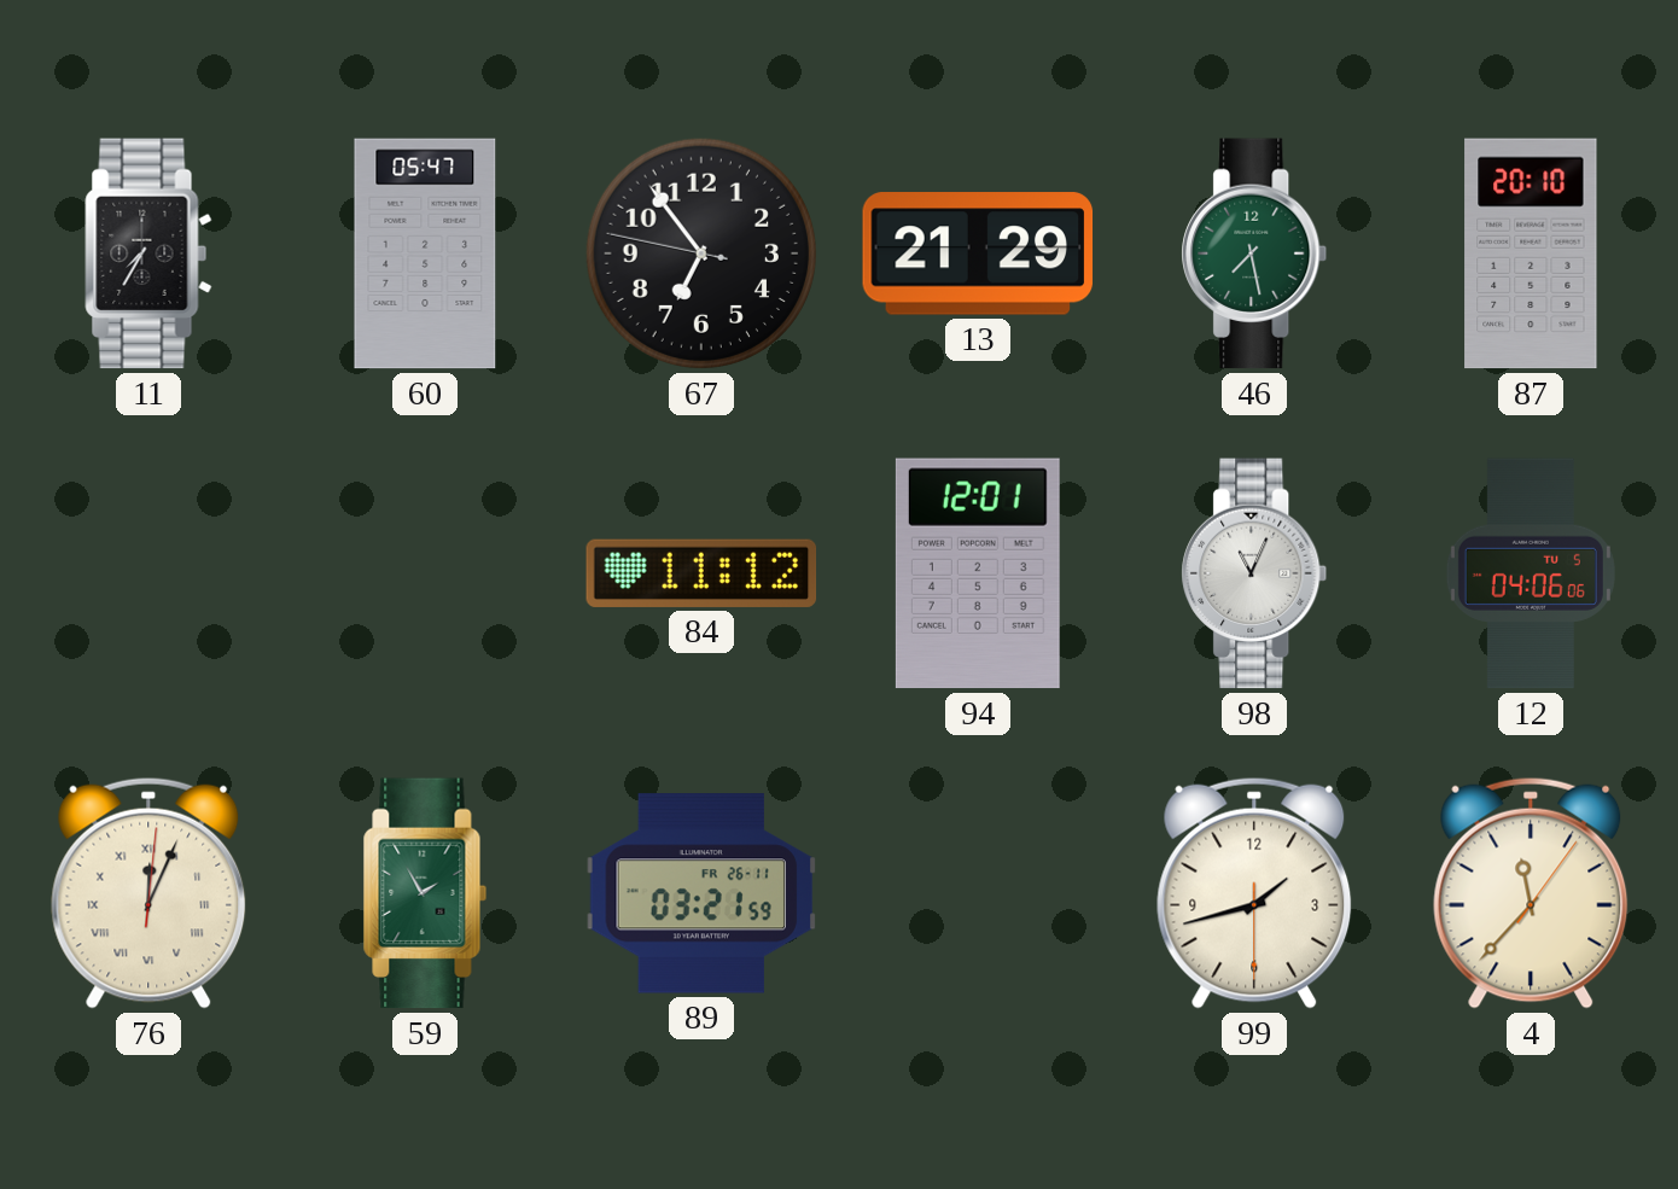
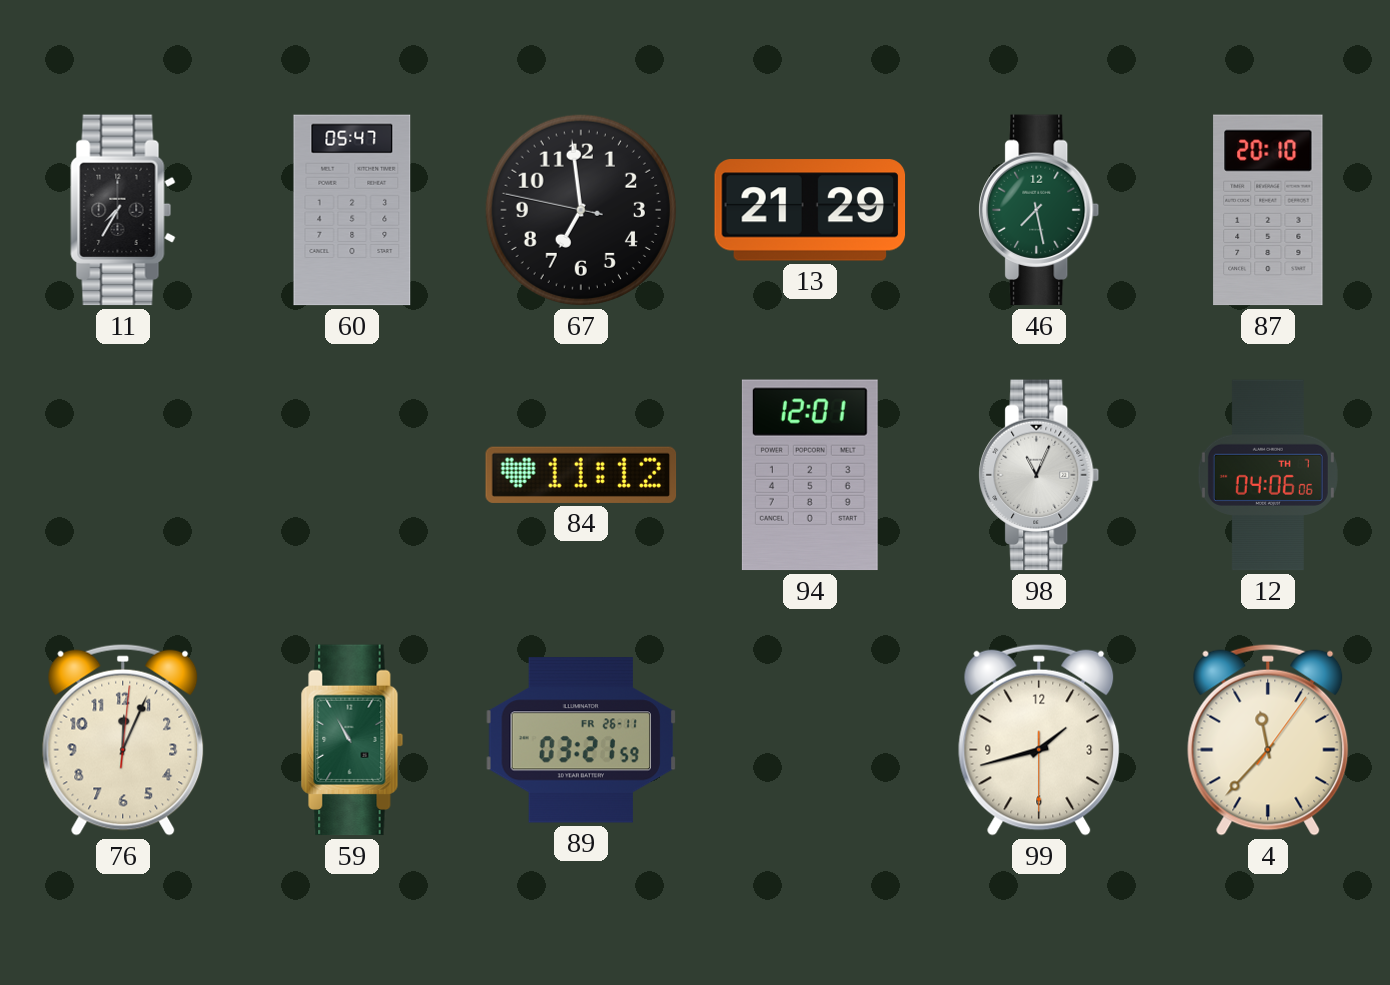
67: 6:53 -> 6:58 (581, 210)
12 date: TU 5 -> TH 7 (1268, 475)
76 numerals: Roman -> Arabic (123, 740)
59: 1:55 -> 10:55 (352, 740)
